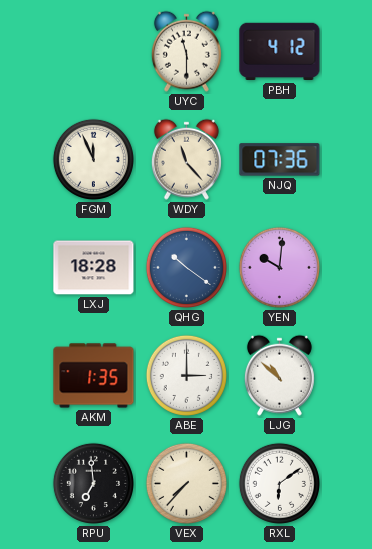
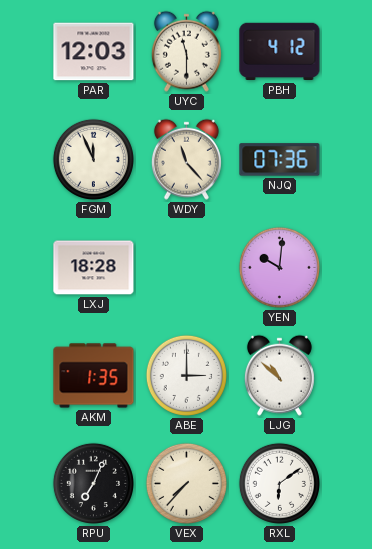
PAR: none -> 12:03 (94, 52)
QHG: 10:21 -> none (186, 267)
RPU: 6:59 -> 7:04 (93, 483)
